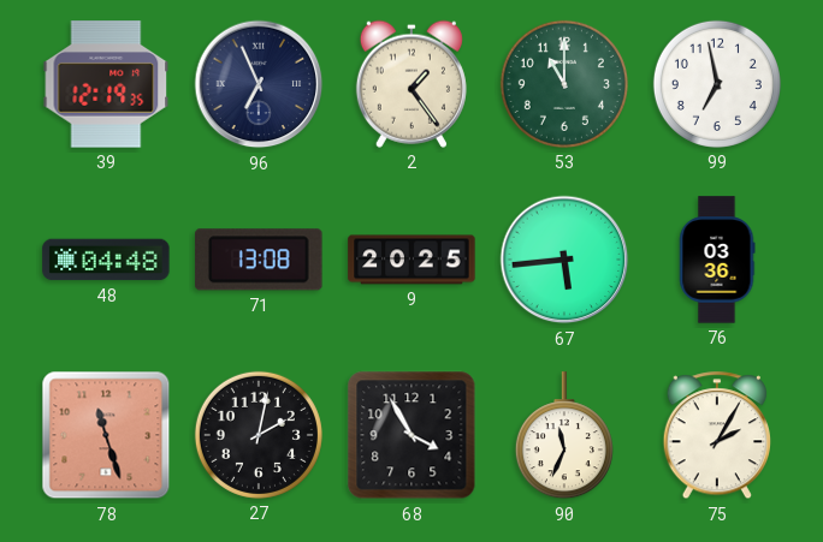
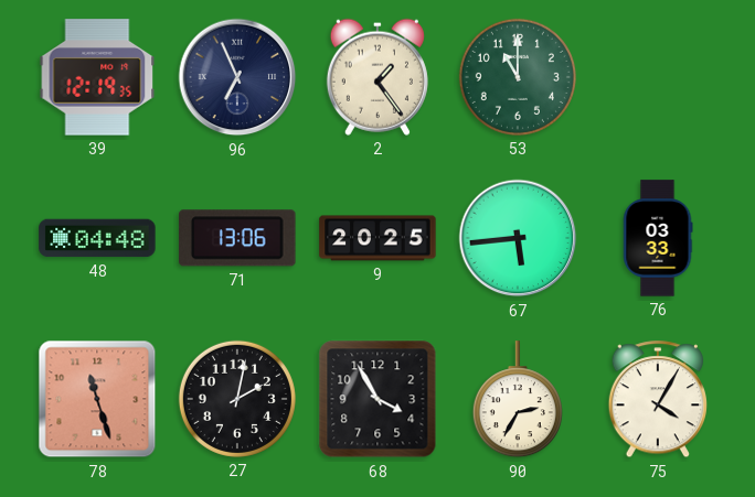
99: 6:58 -> none (717, 84)
71: 13:08 -> 13:06 (237, 238)
76: 03:36 -> 03:33 (658, 238)
90: 11:34 -> 2:35 (518, 400)
75: 2:05 -> 4:05 (657, 400)
